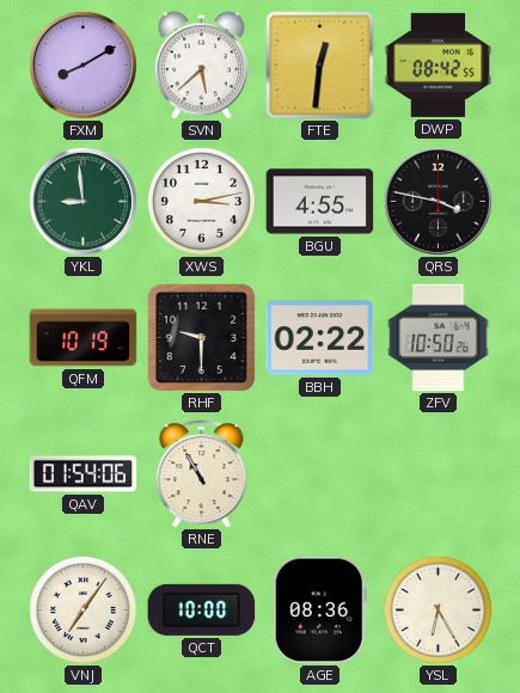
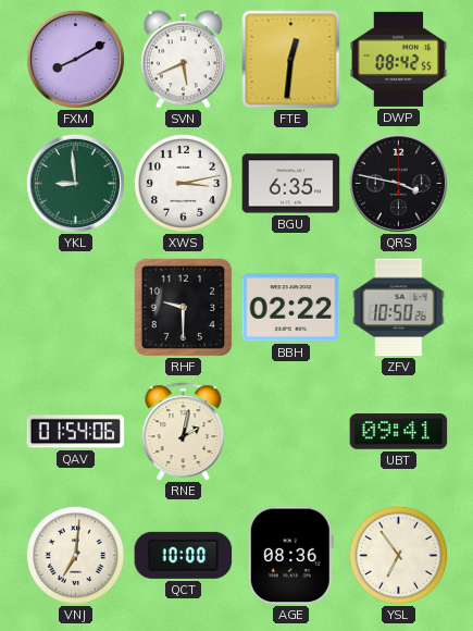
SVN: 5:38 -> 5:41 (183, 60)
BGU: 4:55 -> 6:35 (291, 184)
QFM: 10:19 -> none (84, 338)
RNE: 10:55 -> 2:02 (184, 432)
UBT: none -> 09:41 (399, 432)
VNJ: 7:06 -> 7:01 (75, 555)
YSL: 6:25 -> 6:54 (398, 555)
